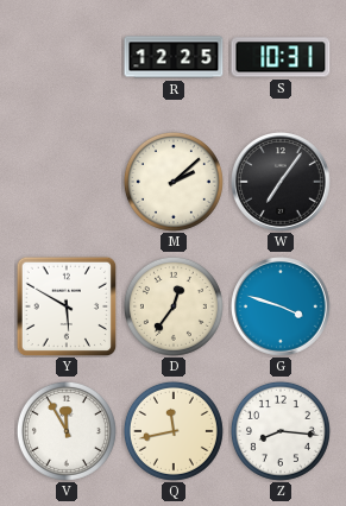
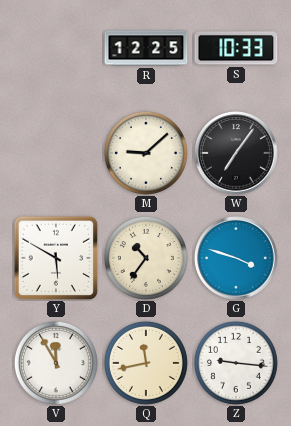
S: 10:31 -> 10:33 (236, 48)
M: 2:08 -> 9:08 (146, 153)
D: 12:36 -> 10:36 (146, 258)
Z: 8:16 -> 9:16 (236, 363)
